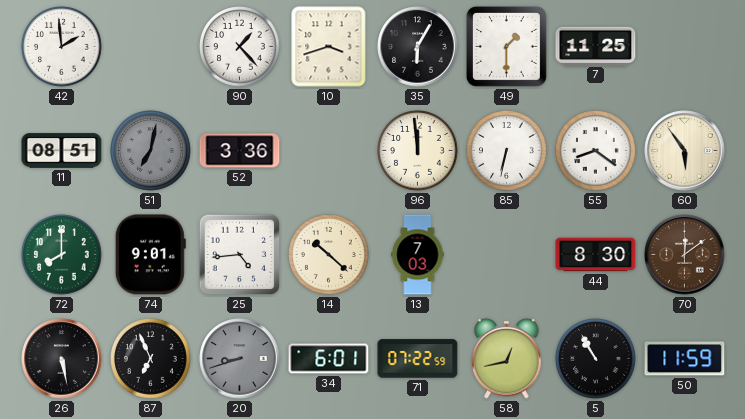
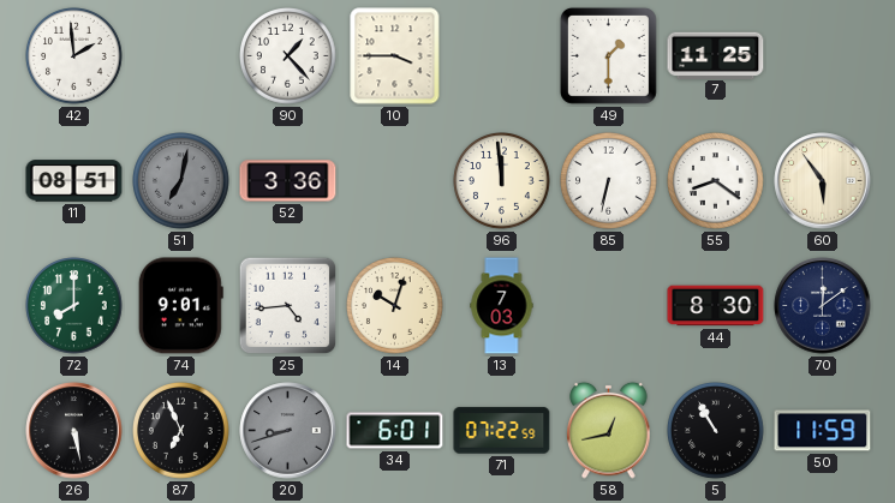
10: 3:42 -> 3:45 (395, 56)
35: 6:05 -> none (418, 47)
14: 10:22 -> 10:03 (395, 306)
70 dial: brown -> navy (823, 306)
